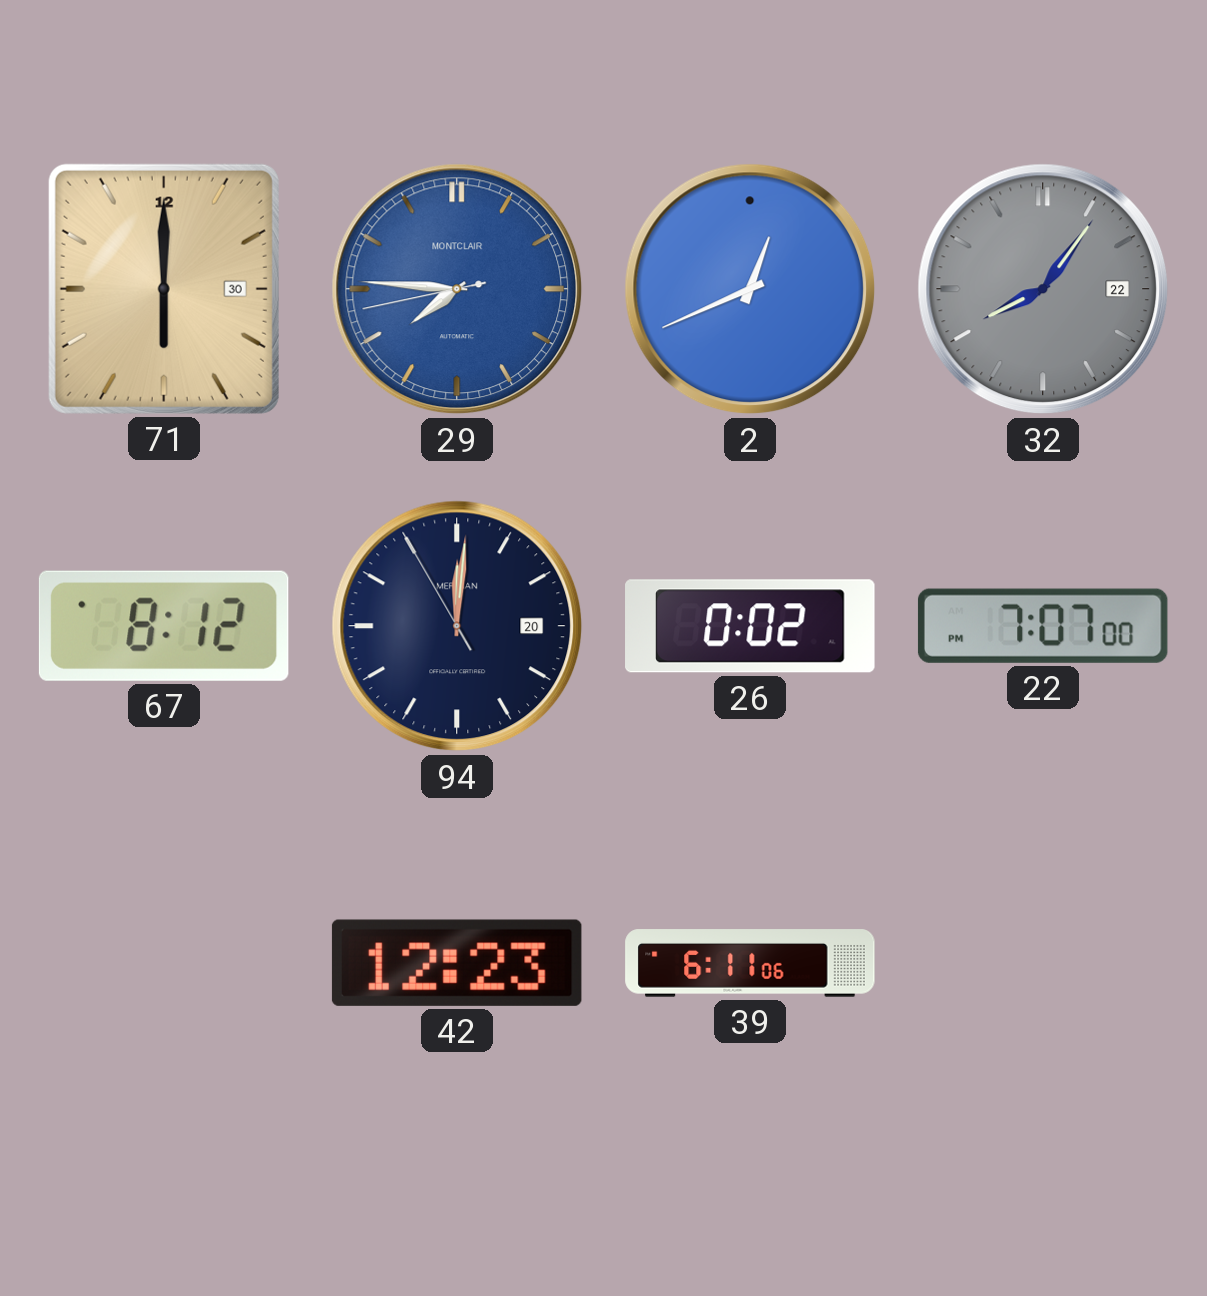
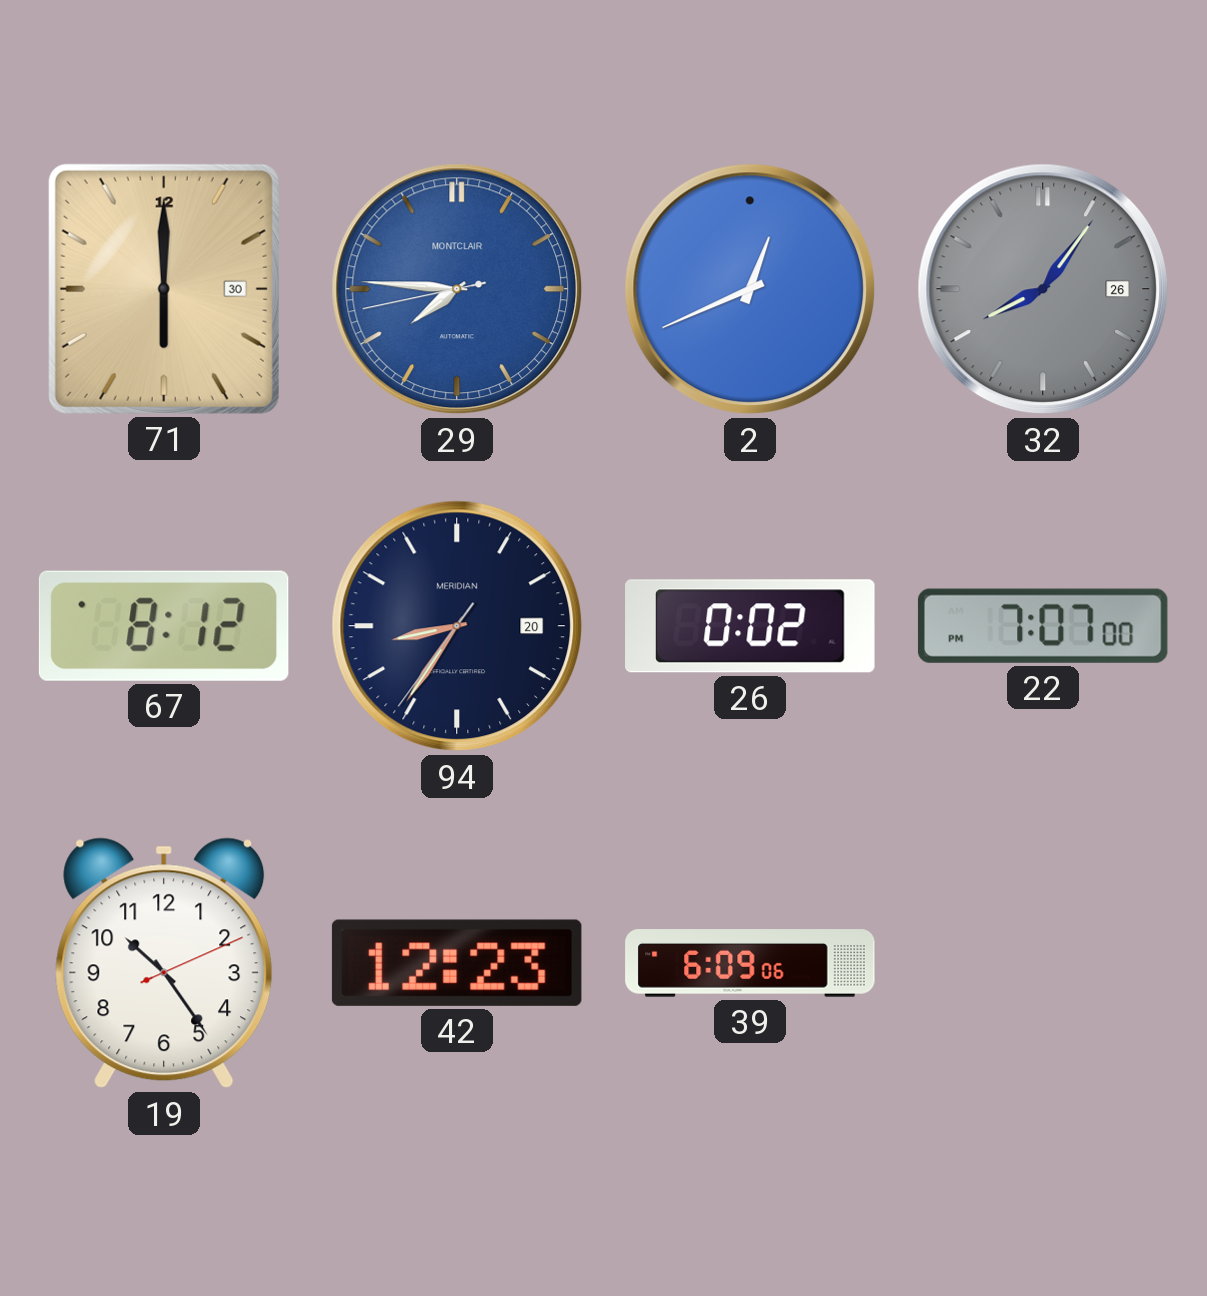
32 date: 22 -> 26 (1043, 289)
94: 12:00 -> 8:35 (457, 626)
19: none -> 10:24 (164, 963)
39: 6:11 -> 6:09 (750, 963)
